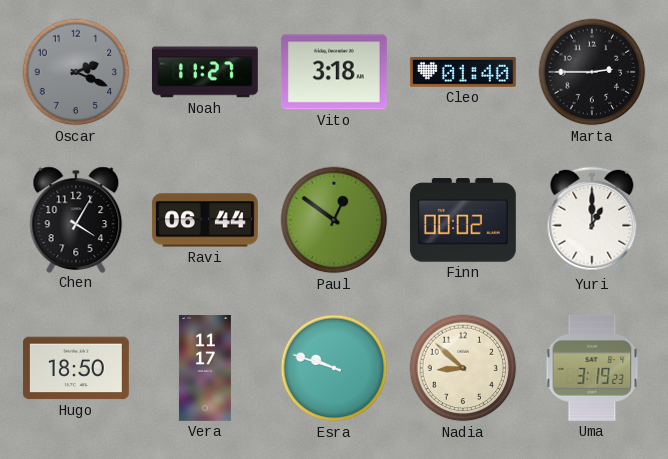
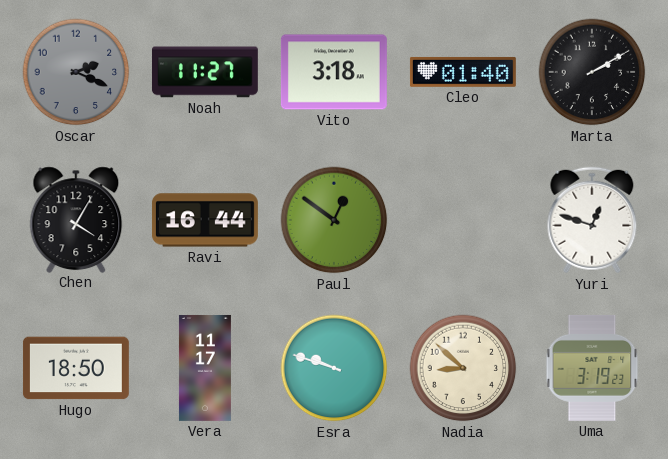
Marta: 2:45 -> 2:10 (592, 72)
Ravi: 06:44 -> 16:44 (205, 220)
Finn: 00:02 -> none (463, 220)
Yuri: 1:00 -> 12:48 (592, 220)
